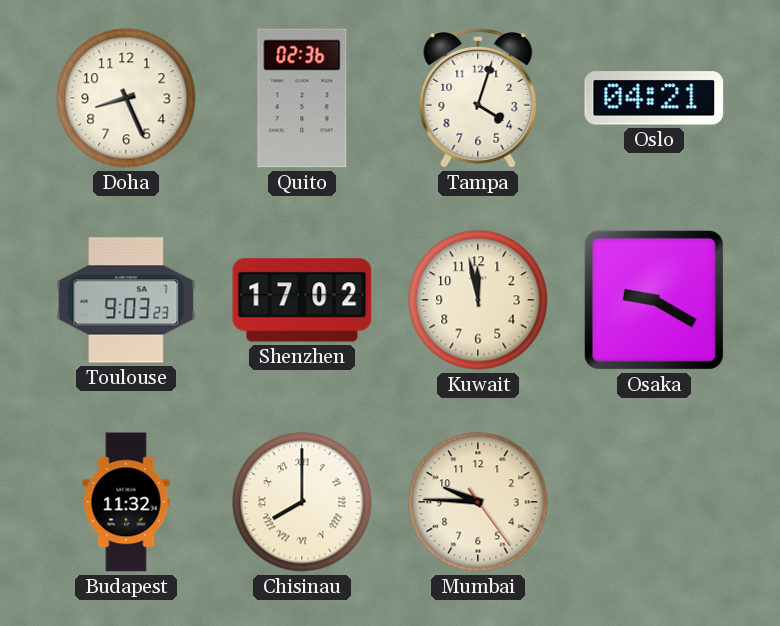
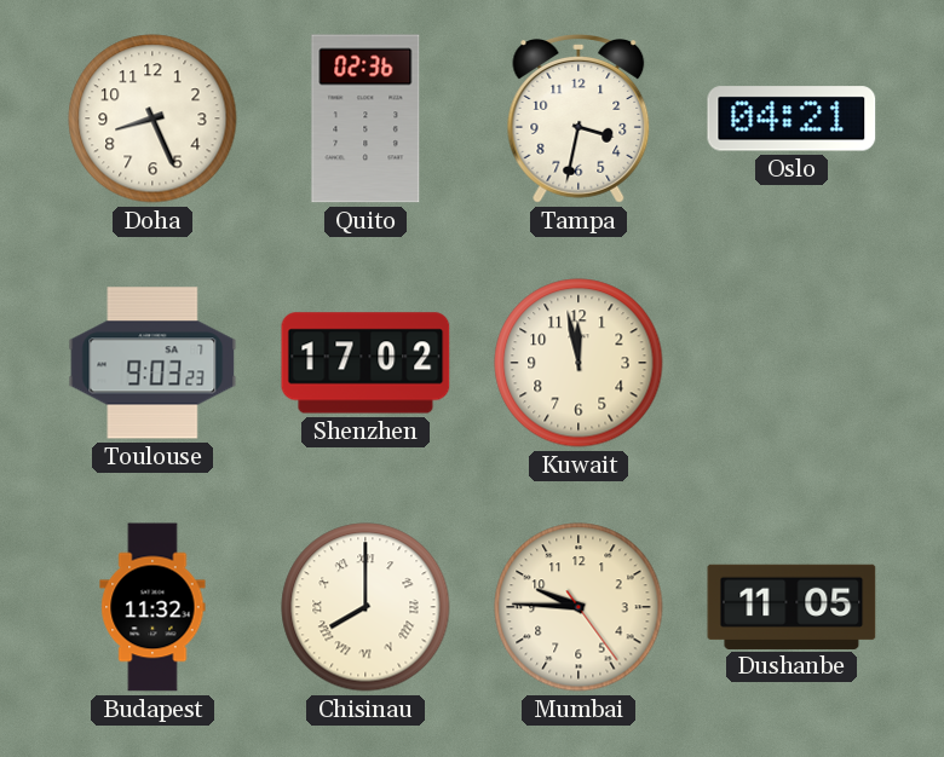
Tampa: 4:03 -> 3:32 (579, 120)
Osaka: 9:20 -> none (654, 300)
Dushanbe: none -> 11:05 (792, 606)
